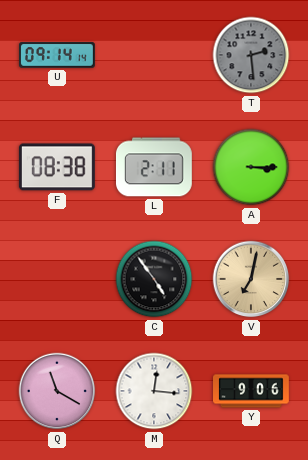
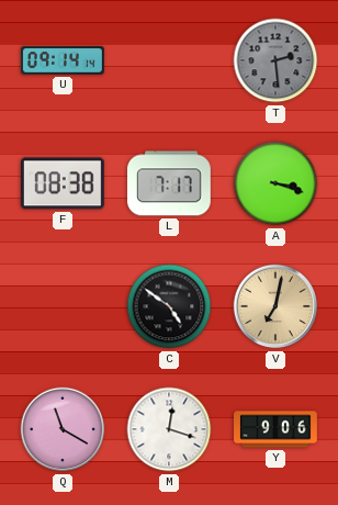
L: 2:11 -> 7:17 (169, 183)
A: 3:15 -> 3:18 (275, 183)
C: 4:54 -> 4:51 (169, 306)
M: 12:16 -> 12:18 (169, 429)
